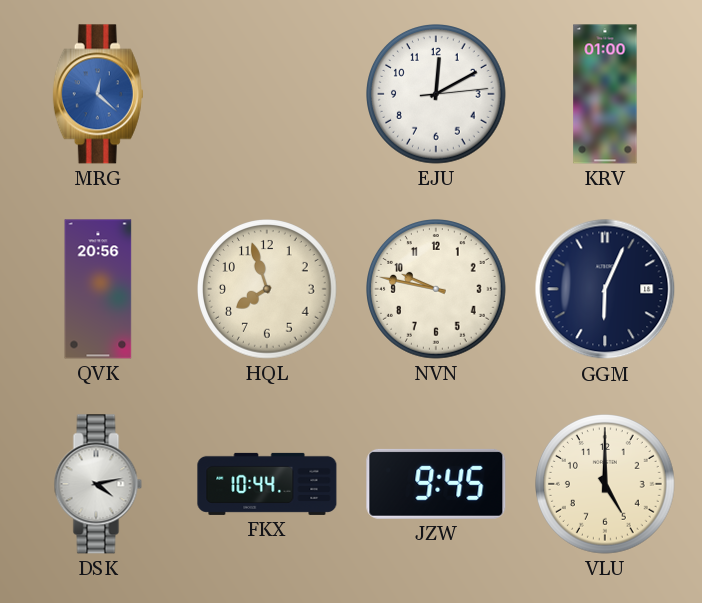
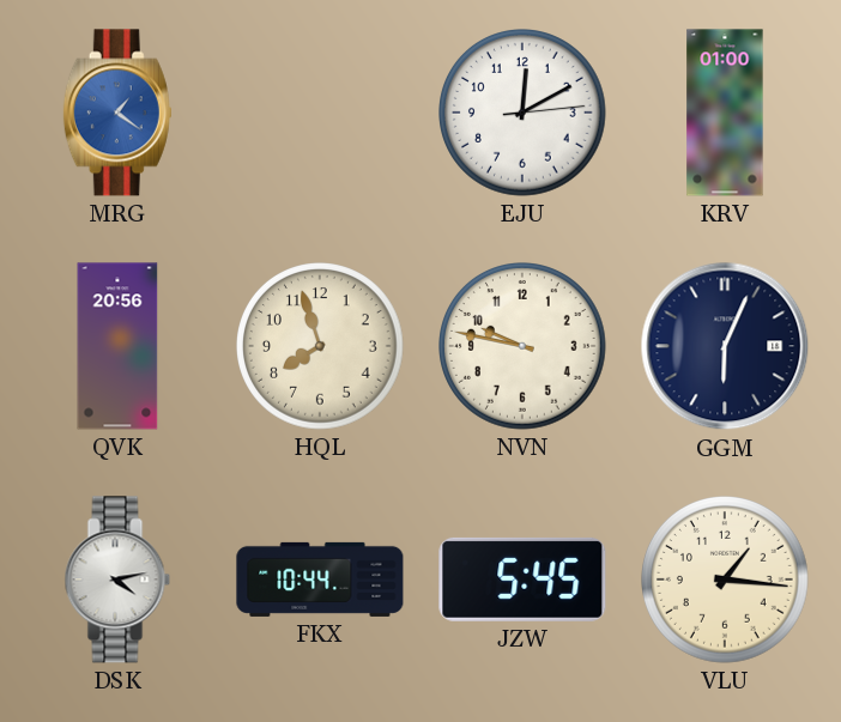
MRG: 12:22 -> 1:21 (117, 113)
JZW: 9:45 -> 5:45 (522, 580)
VLU: 5:00 -> 1:16 (726, 581)
